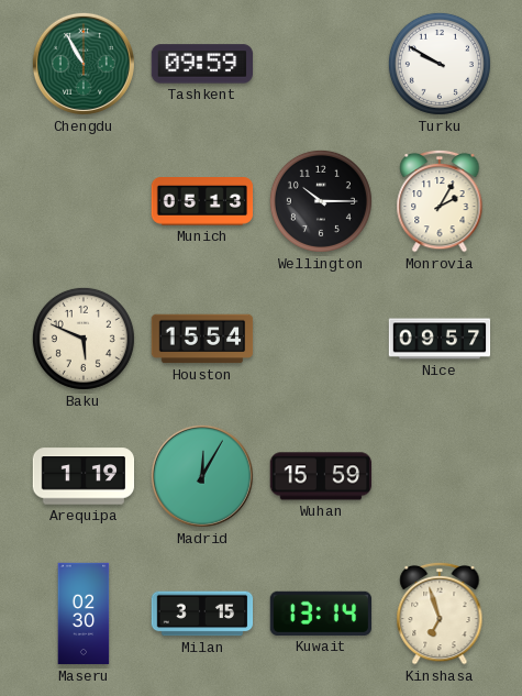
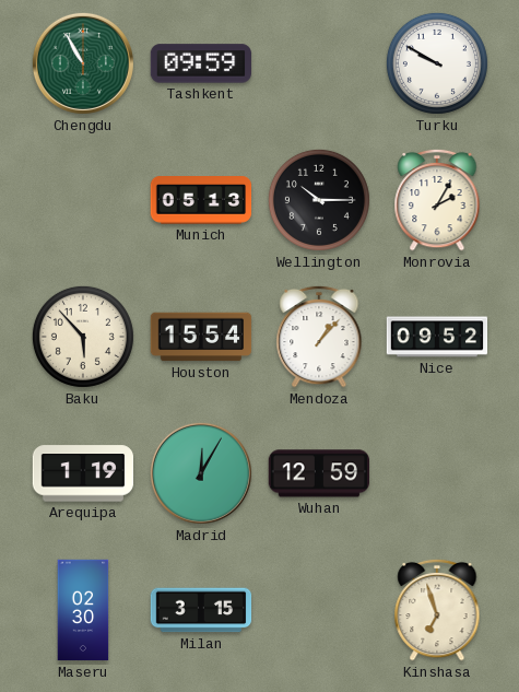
Baku: 5:49 -> 5:53 (83, 337)
Mendoza: none -> 1:07 (319, 337)
Nice: 09:57 -> 09:52 (437, 337)
Wuhan: 15:59 -> 12:59 (318, 473)
Kuwait: 13:14 -> none (320, 614)
